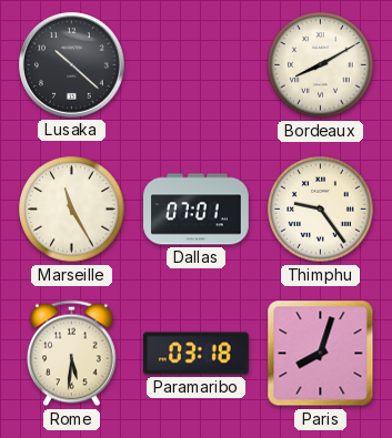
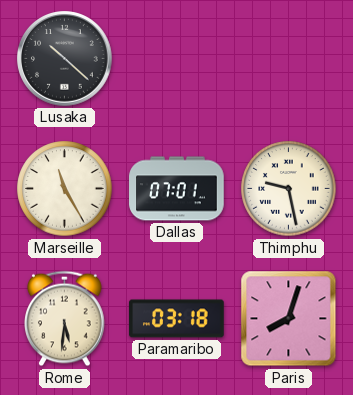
Bordeaux: 8:10 -> none (321, 65)
Thimphu: 9:24 -> 9:28 (289, 189)
